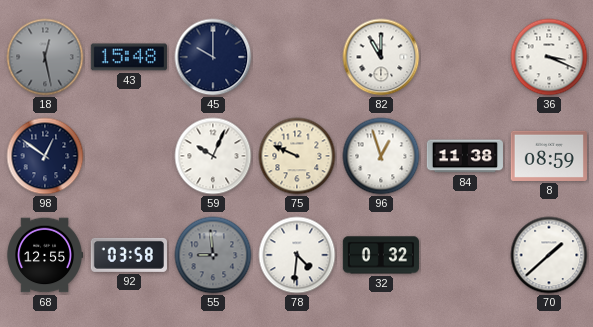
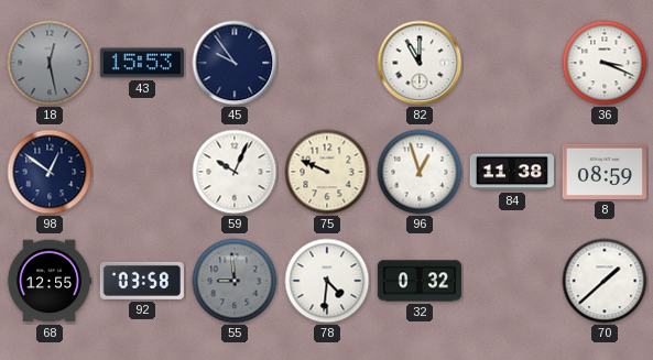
43: 15:48 -> 15:53 (142, 63)
45: 10:00 -> 9:54 (235, 63)
